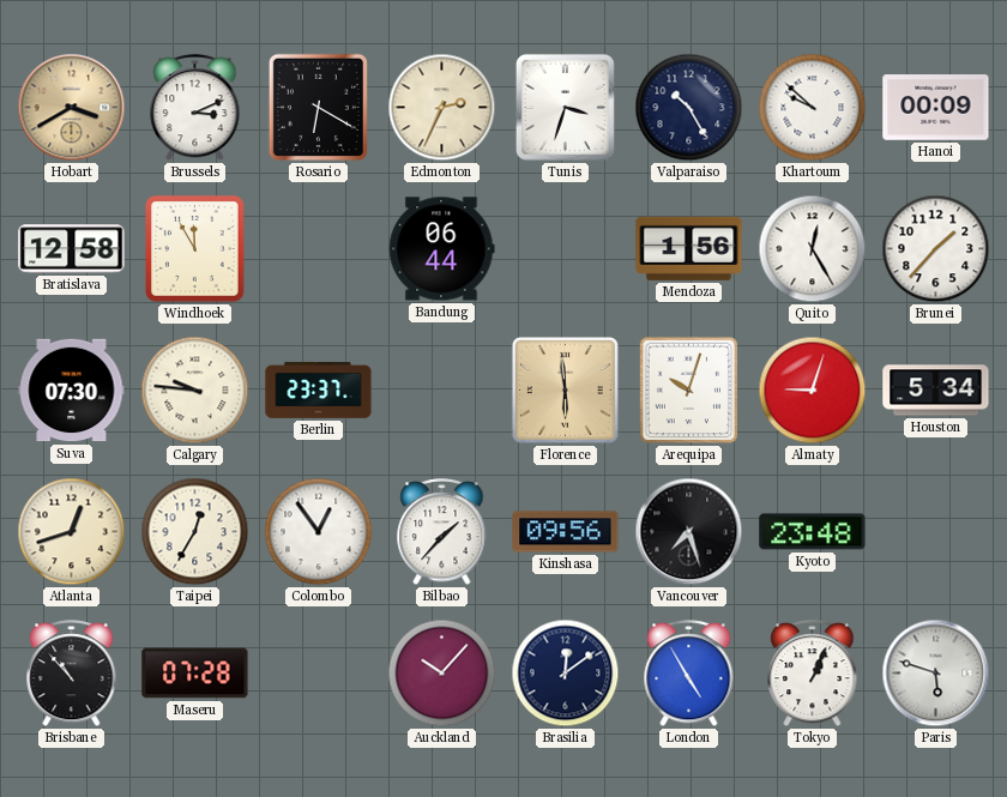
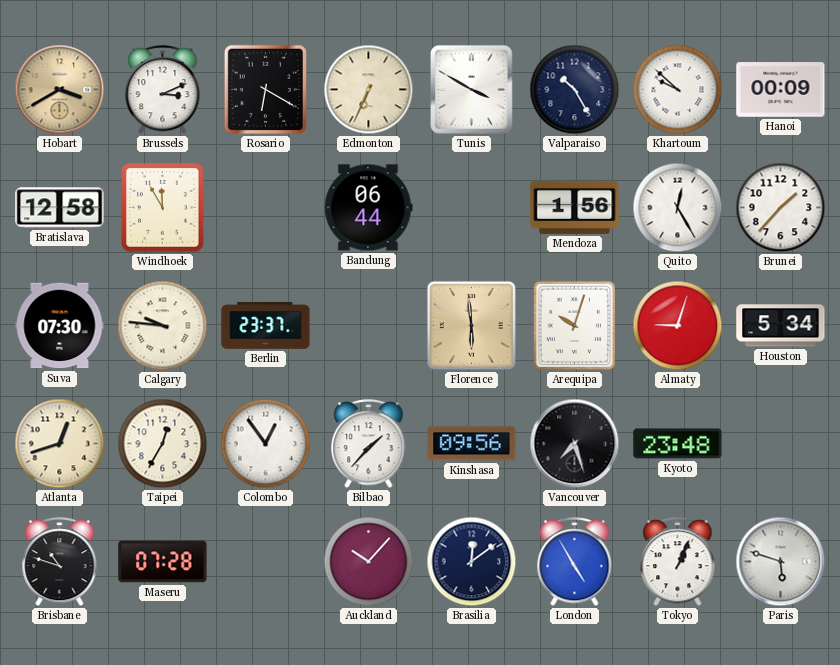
Edmonton: 2:34 -> 6:34 (369, 90)
Tunis: 3:33 -> 3:50 (471, 89)
Brisbane: 10:53 -> 10:48 (60, 562)
